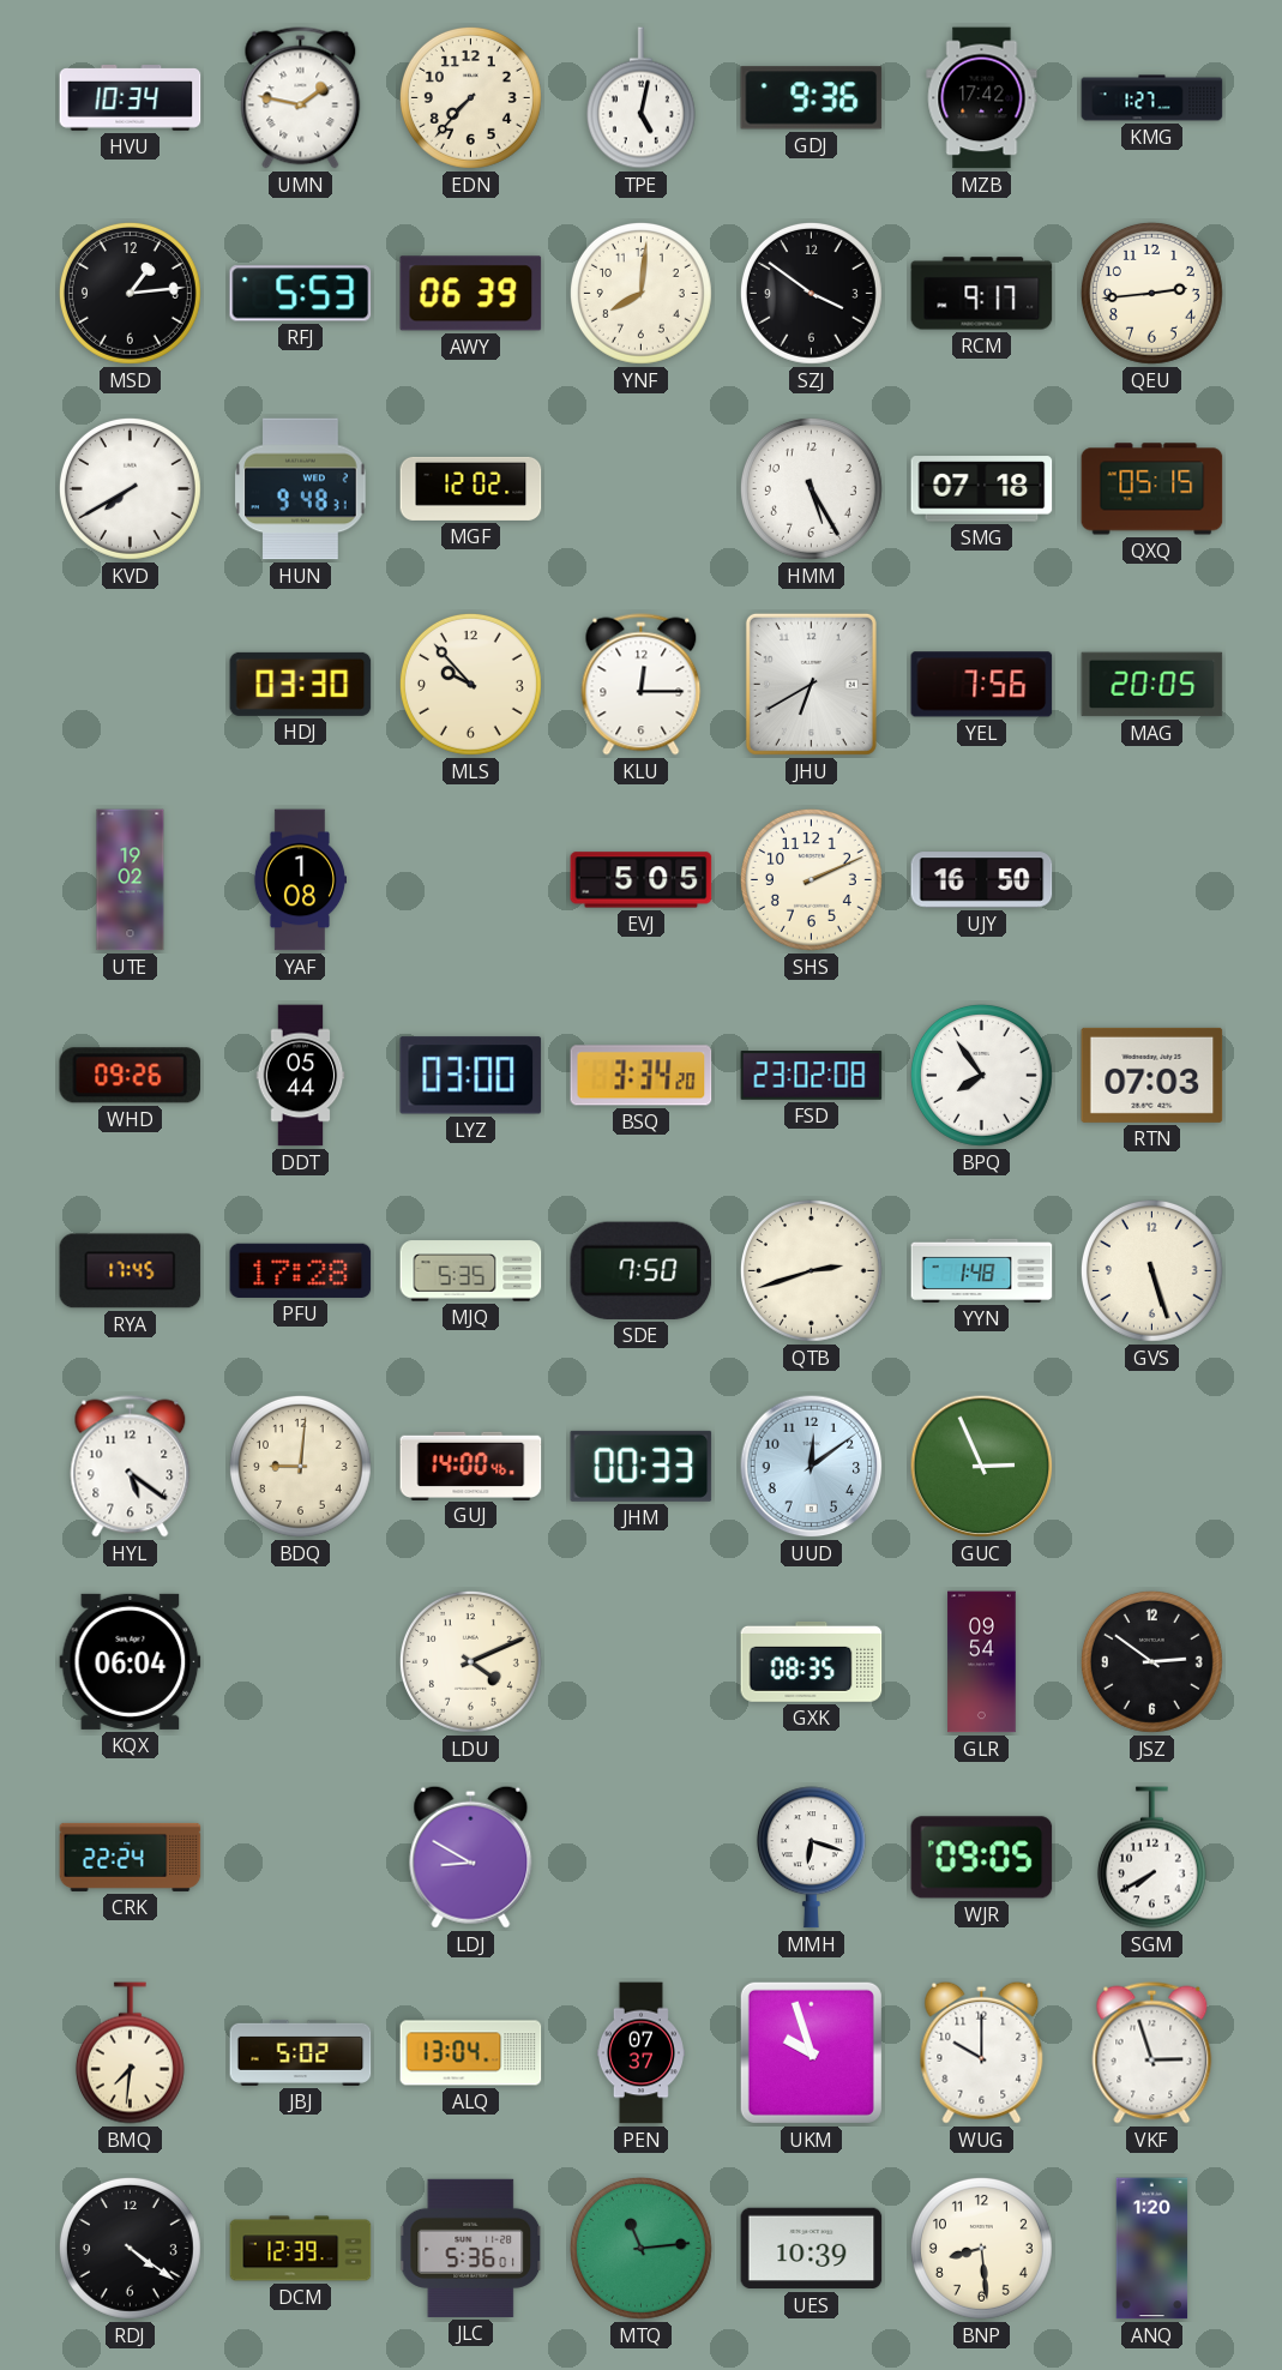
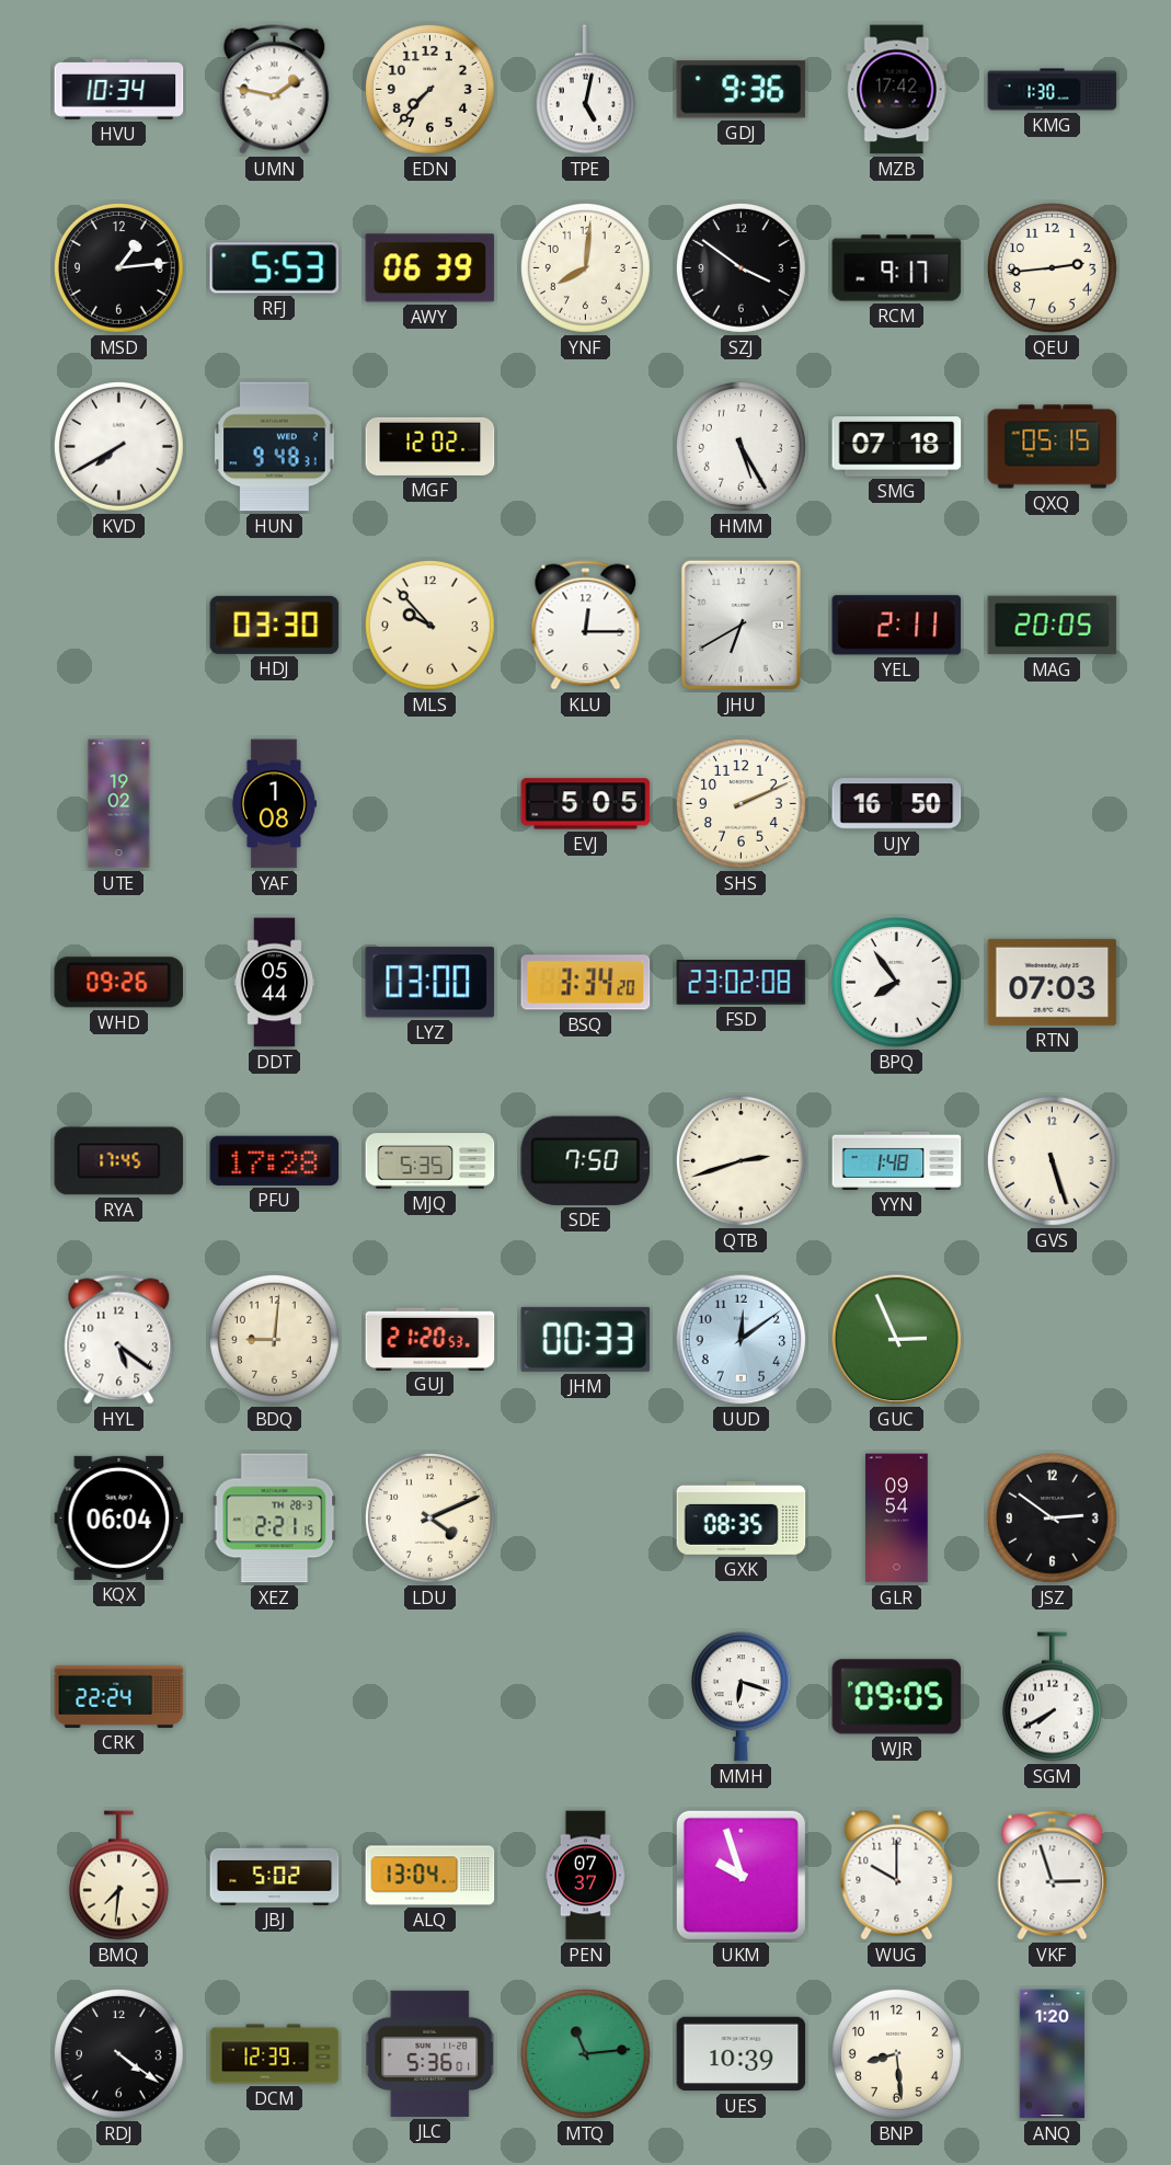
KMG: 1:27 -> 1:30 (1053, 90)
YEL: 7:56 -> 2:11 (897, 626)
GUJ: 14:00 -> 21:20 (430, 1339)
XEZ: none -> 2:21 (275, 1519)
LDJ: 8:50 -> none (471, 1857)
